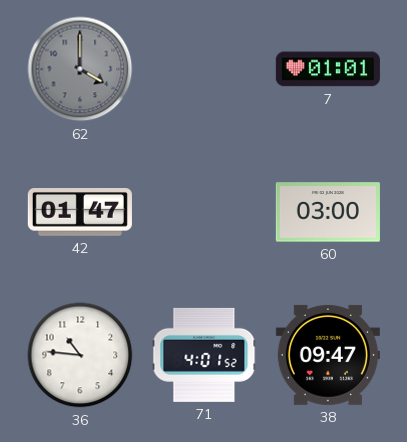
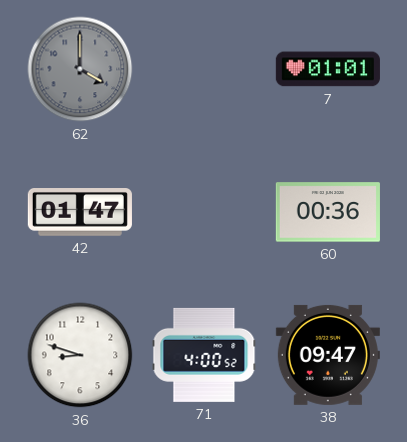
60: 03:00 -> 00:36 (328, 212)
36: 10:46 -> 8:48 (80, 355)
71: 4:01 -> 4:00 (204, 355)
